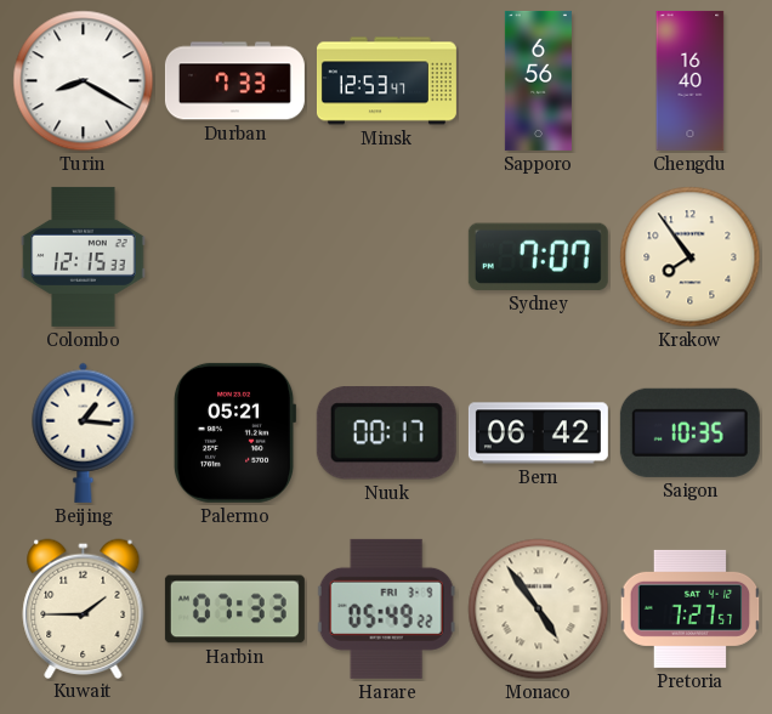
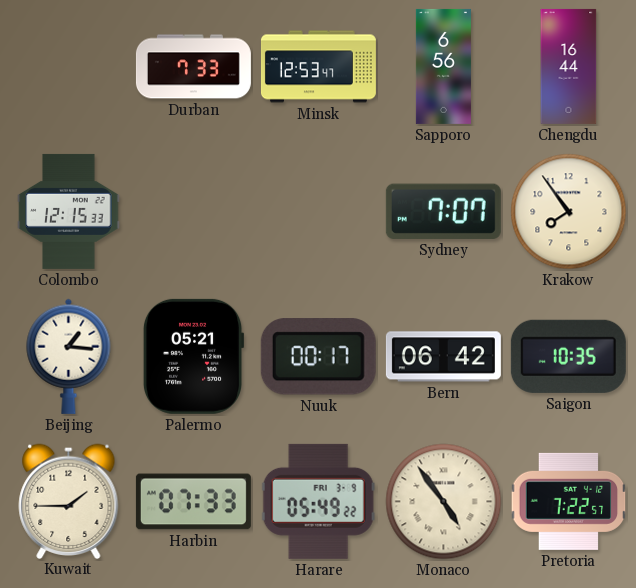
Turin: 8:20 -> none (84, 81)
Chengdu: 16:40 -> 16:44 (569, 66)
Pretoria: 7:27 -> 7:22 (569, 501)
